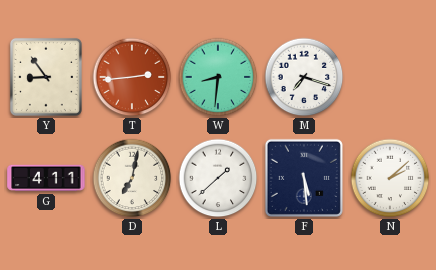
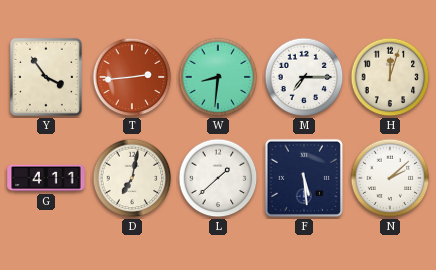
Y: 8:54 -> 3:54 (46, 77)
M: 7:18 -> 7:15 (304, 77)
H: none -> 12:03 (390, 77)
